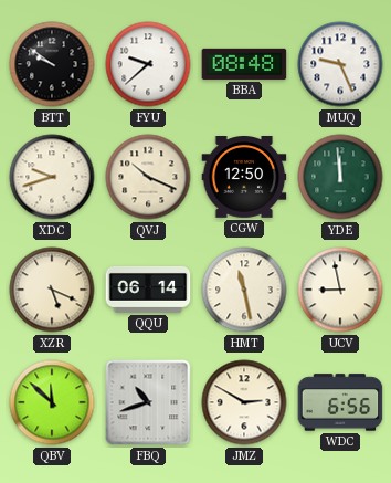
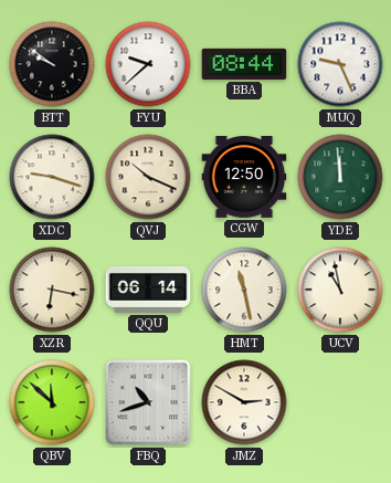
BBA: 08:48 -> 08:44 (244, 64)
XDC: 9:42 -> 9:18 (52, 177)
XZR: 5:19 -> 6:17 (52, 290)
UCV: 8:58 -> 10:58 (340, 290)
WDC: 6:56 -> none (340, 402)
